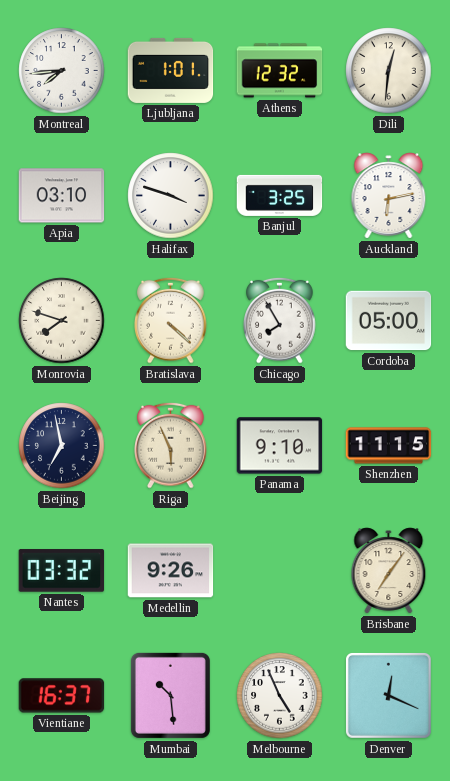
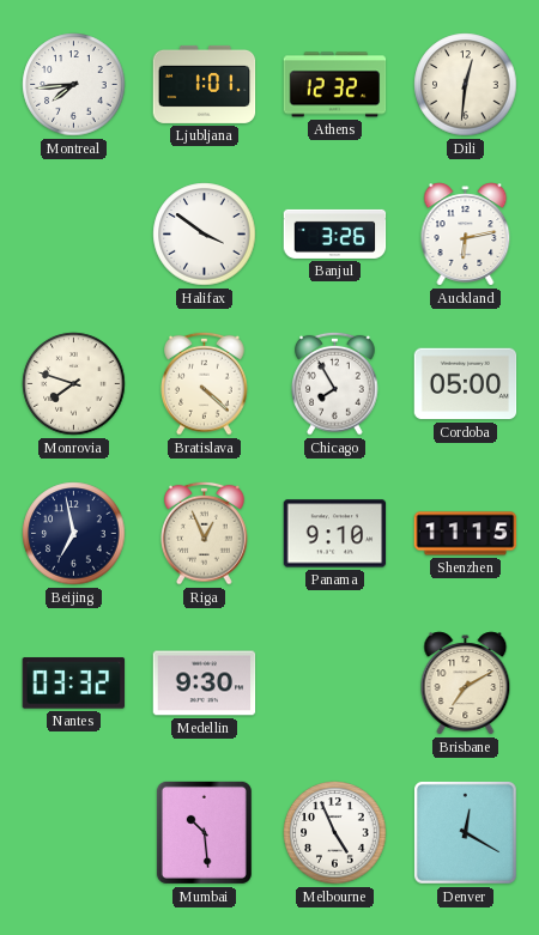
Apia: 03:10 -> none (62, 196)
Halifax: 3:48 -> 3:51 (205, 235)
Banjul: 3:25 -> 3:26 (335, 233)
Riga: 5:56 -> 12:56 (205, 533)
Medellin: 9:26 -> 9:30 (205, 684)
Brisbane: 7:06 -> 7:10 (466, 684)
Vientiane: 16:37 -> none (62, 696)
Denver: 12:19 -> 12:20 (465, 832)
